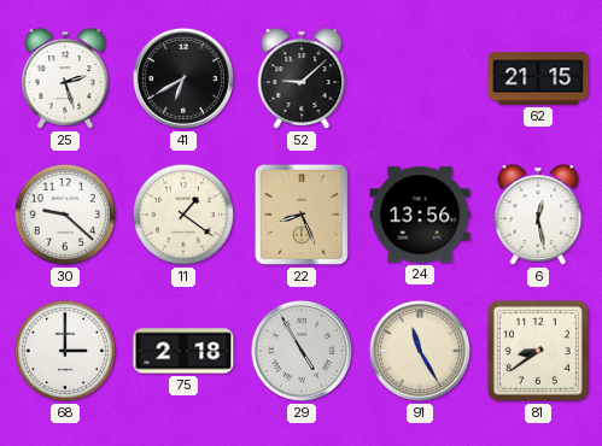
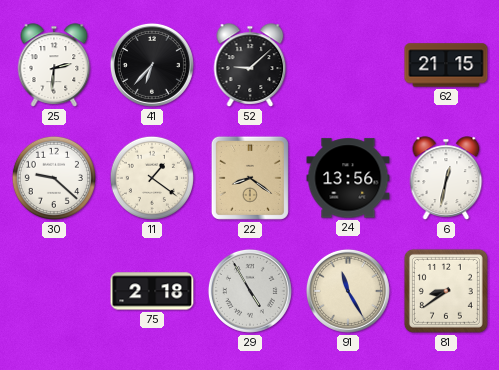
25: 2:27 -> 2:31 (54, 65)
41: 6:40 -> 6:37 (152, 65)
22: 8:26 -> 8:21 (250, 178)
6: 12:28 -> 12:32 (446, 178)
68: 3:00 -> none (65, 351)
